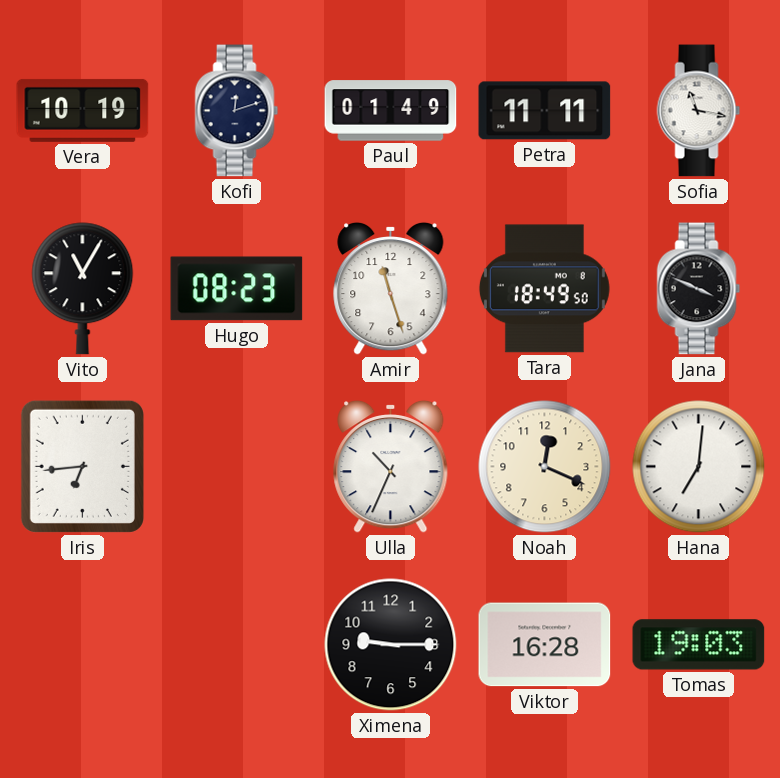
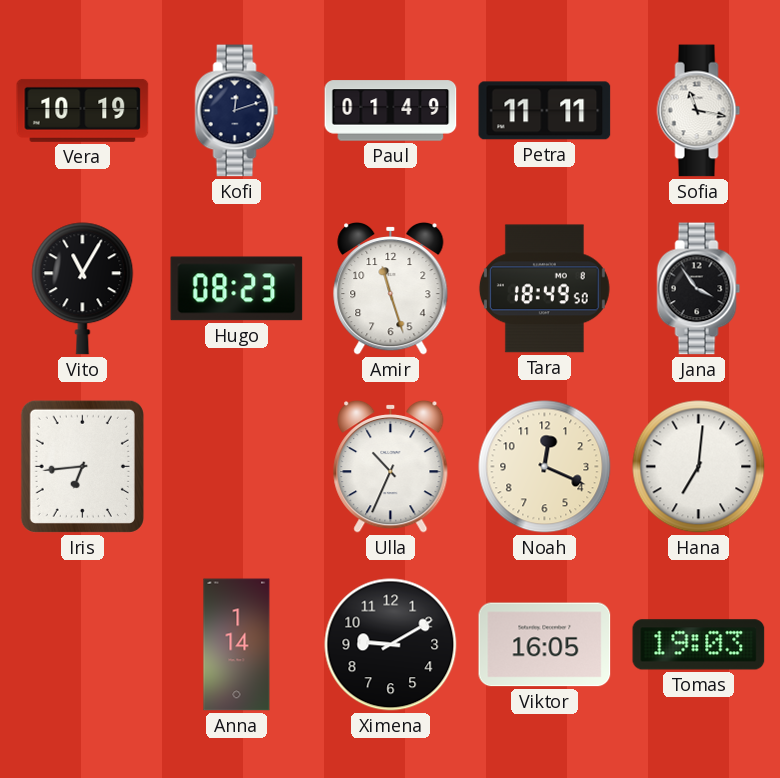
Jana: 3:49 -> 3:54 (699, 289)
Anna: none -> 1:14 (237, 645)
Ximena: 9:15 -> 9:10 (391, 645)
Viktor: 16:28 -> 16:05 (545, 645)
